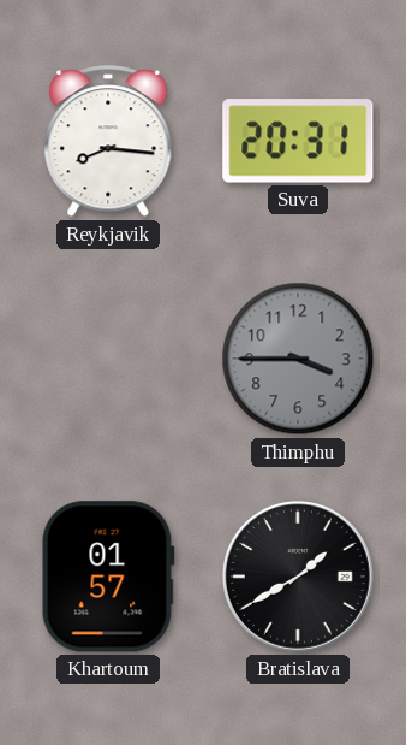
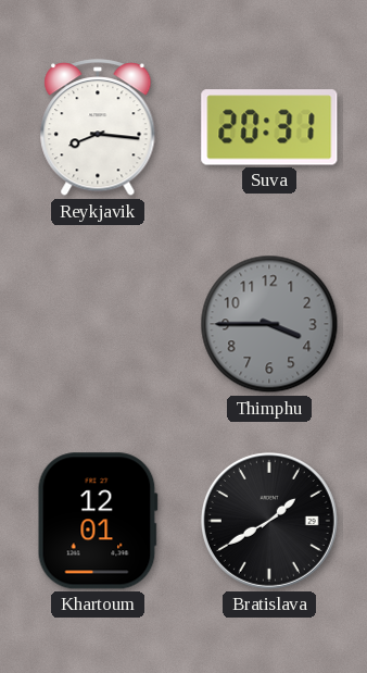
Khartoum: 01:57 -> 12:01 (98, 521)
